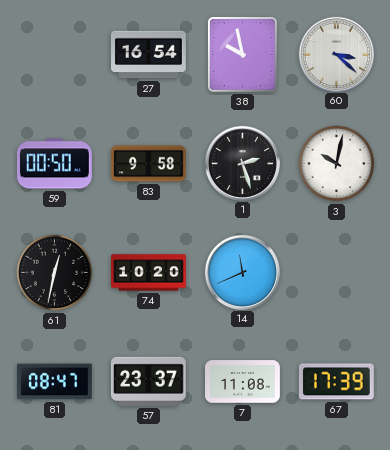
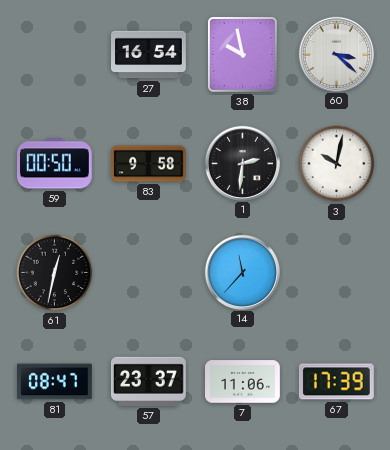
1: 2:27 -> 2:31 (242, 163)
74: 10:20 -> none (149, 273)
14: 11:41 -> 11:37 (242, 272)
7: 11:08 -> 11:06 (243, 382)
